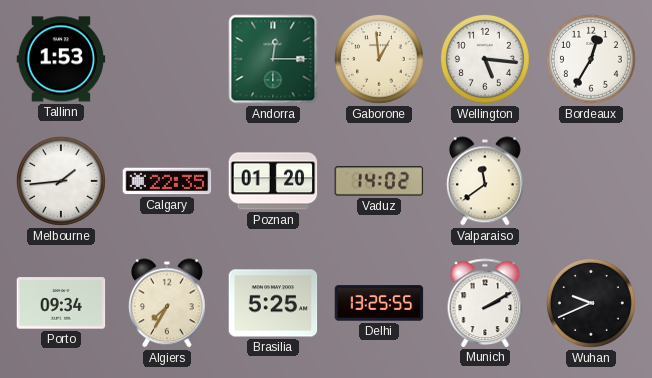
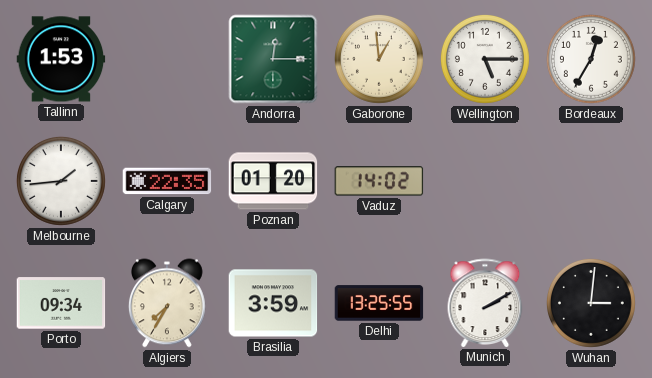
Wellington: 5:16 -> 5:15 (485, 59)
Valparaiso: 11:39 -> none (486, 181)
Brasilia: 5:25 -> 3:59 (273, 303)
Wuhan: 9:41 -> 3:01 (591, 303)
